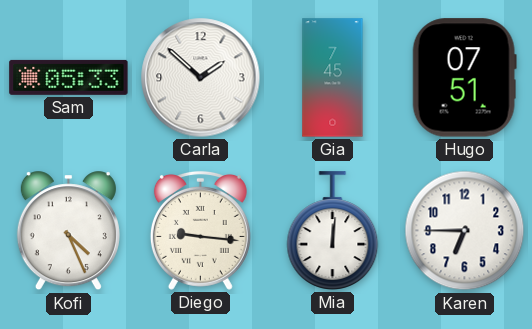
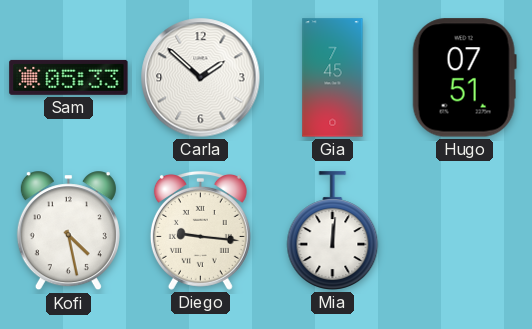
Kofi: 4:26 -> 4:28 (68, 231)
Karen: 6:45 -> none (465, 231)
